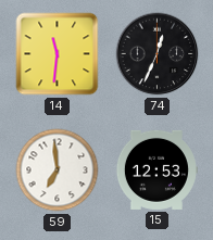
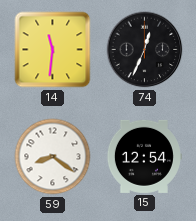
59: 6:59 -> 8:21 (53, 157)
15: 12:53 -> 12:54 (144, 156)
